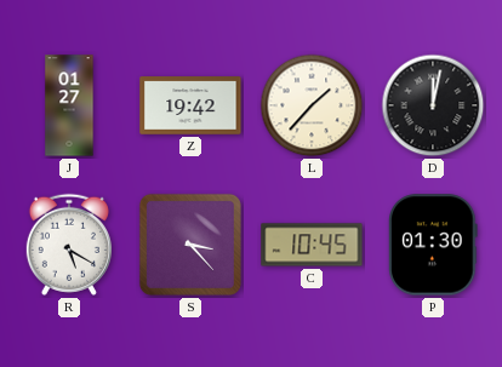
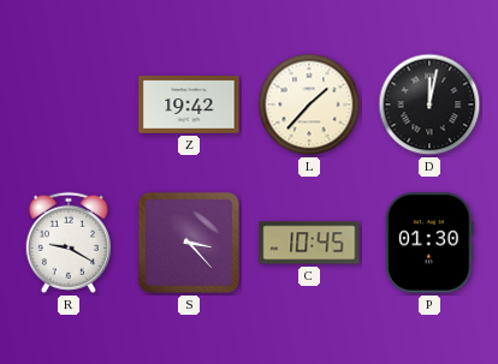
J: 01:27 -> none (69, 105)
R: 5:20 -> 9:20 (69, 243)
